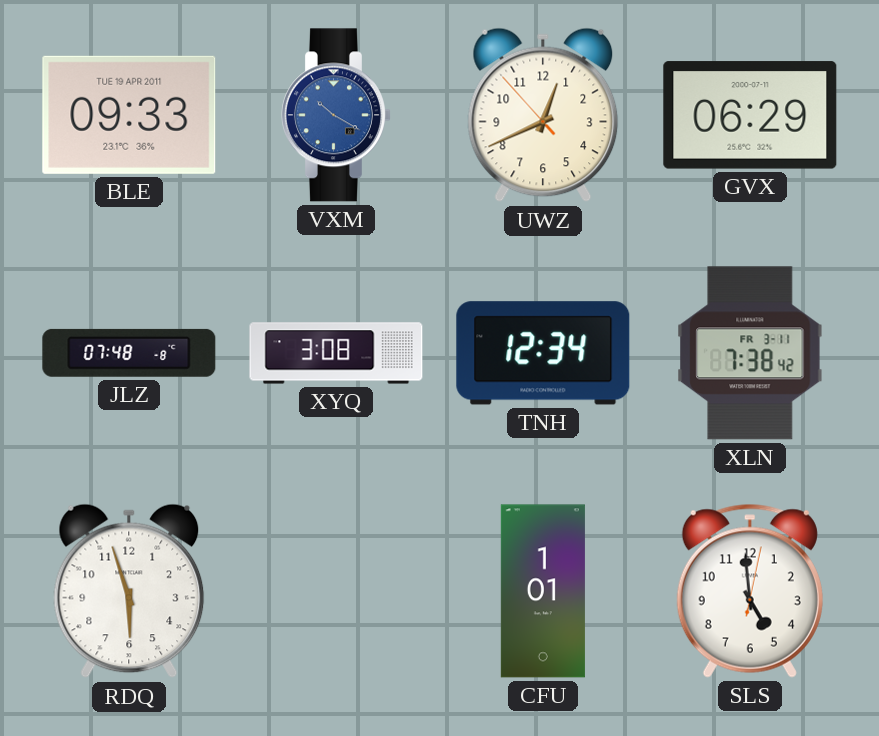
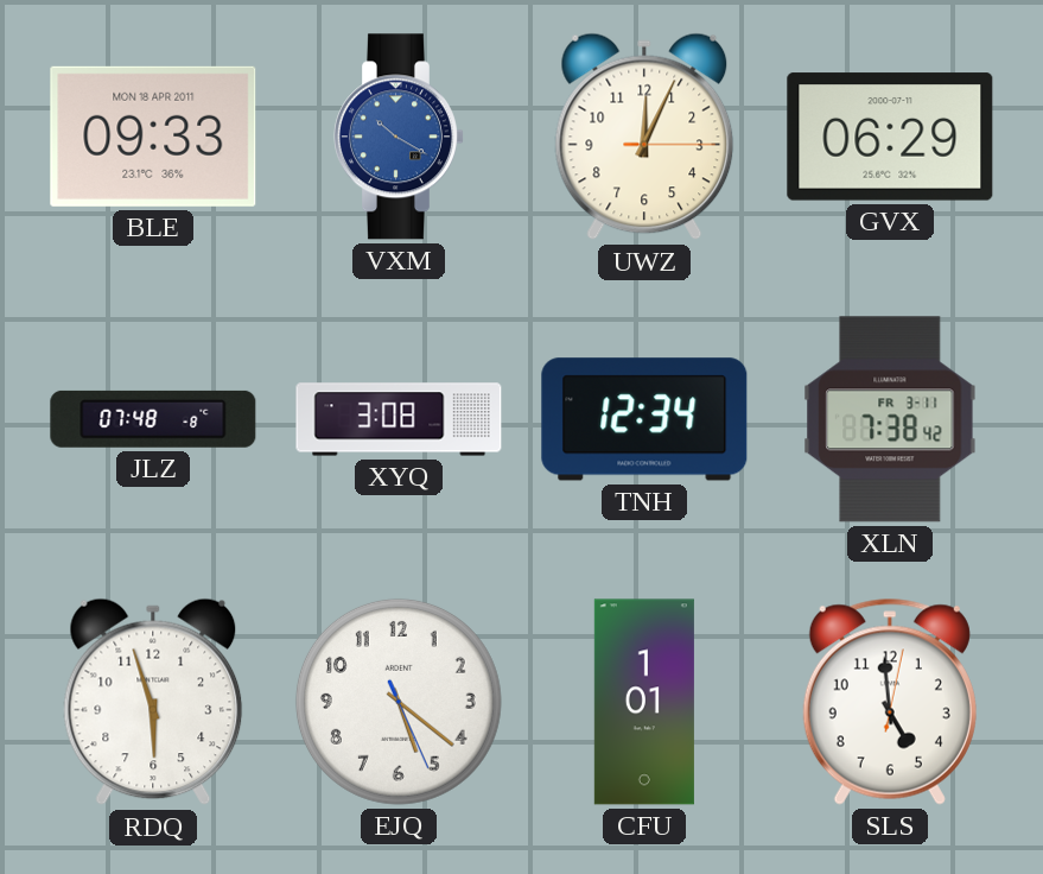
BLE date: TUE 19 APR 2011 -> MON 18 APR 2011 (153, 137)
UWZ: 12:40 -> 12:04 (644, 137)
EJQ: none -> 5:21 (399, 702)
